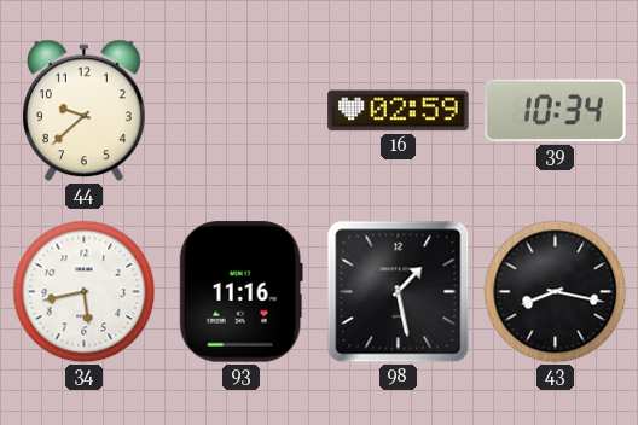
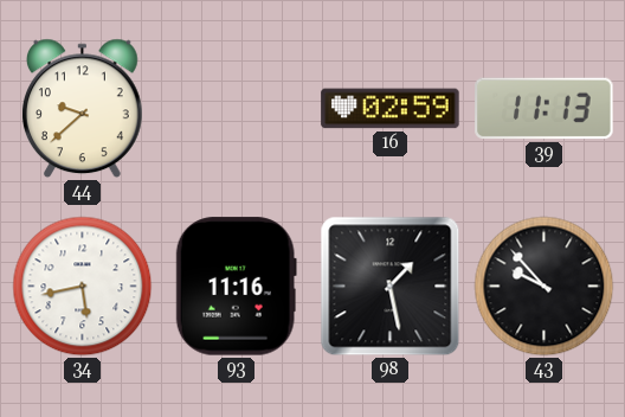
39: 10:34 -> 11:13 (545, 109)
43: 8:17 -> 9:53 (545, 287)
